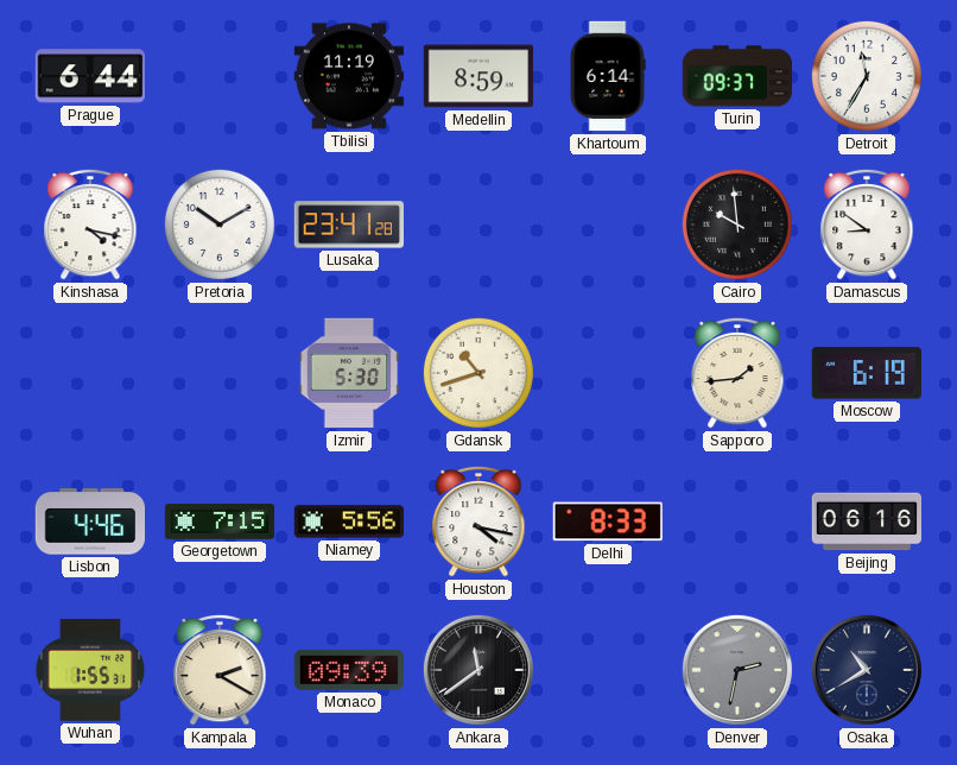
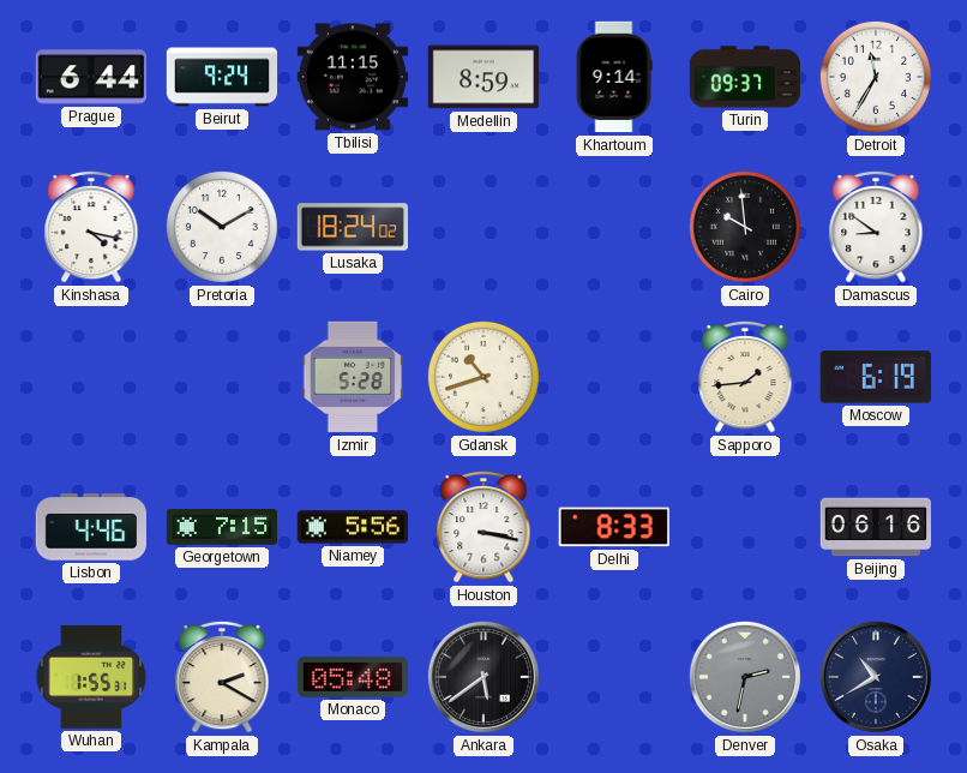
Beirut: none -> 9:24 (222, 77)
Tbilisi: 11:19 -> 11:15 (352, 77)
Khartoum: 6:14 -> 9:14 (614, 77)
Lusaka: 23:41 -> 18:24 (352, 227)
Izmir: 5:30 -> 5:28 (353, 377)
Houston: 4:17 -> 3:17 (483, 527)
Monaco: 09:39 -> 05:48 (352, 677)
Ankara: 11:39 -> 5:39 (483, 677)
